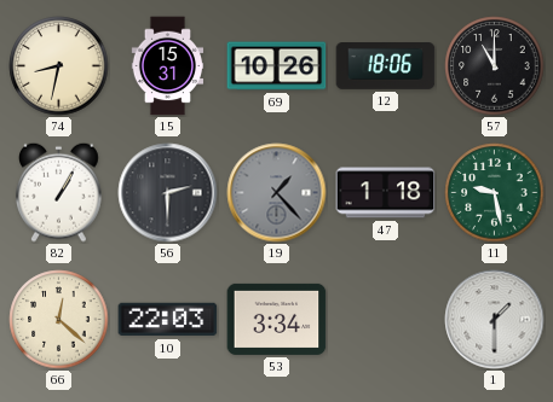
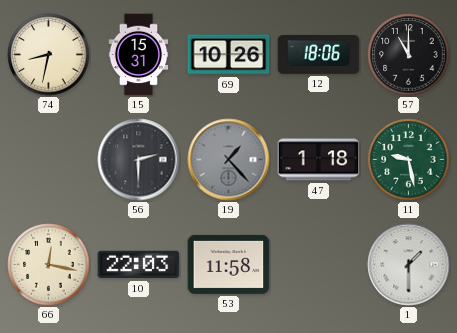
82: 1:05 -> none (59, 192)
66: 12:22 -> 12:17 (49, 265)
53: 3:34 -> 11:58 (229, 264)
